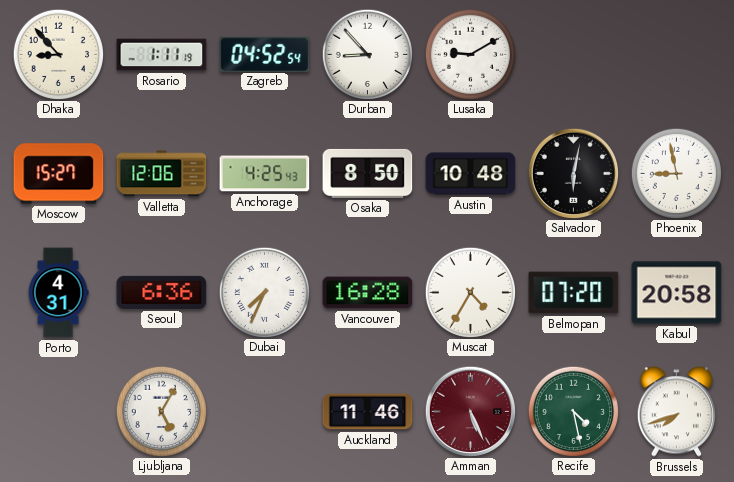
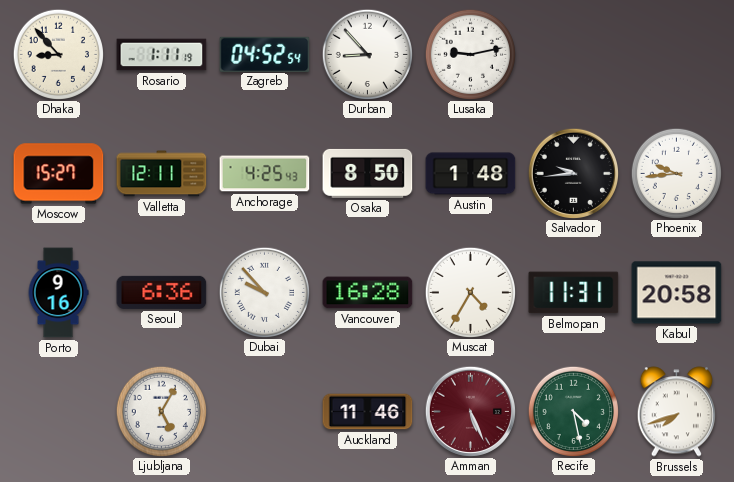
Lusaka: 9:10 -> 9:13 (470, 54)
Valletta: 12:06 -> 12:11 (162, 174)
Austin: 10:48 -> 1:48 (471, 174)
Salvador: 6:02 -> 9:44 (573, 173)
Phoenix: 8:58 -> 9:44 (676, 173)
Porto: 4:31 -> 9:16 (58, 293)
Dubai: 7:34 -> 9:53 (264, 292)
Belmopan: 07:20 -> 11:31 (574, 293)
